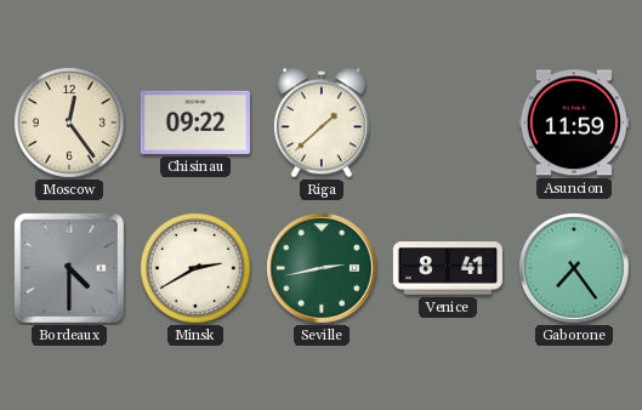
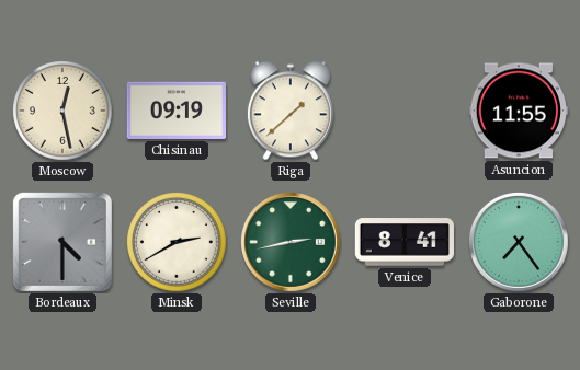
Moscow: 12:24 -> 12:28 (64, 112)
Chisinau: 09:22 -> 09:19 (177, 111)
Asuncion: 11:59 -> 11:55 (519, 111)
